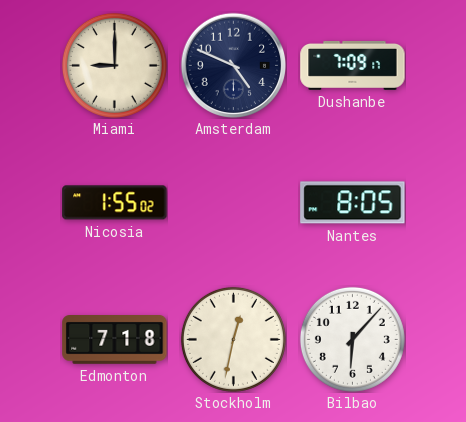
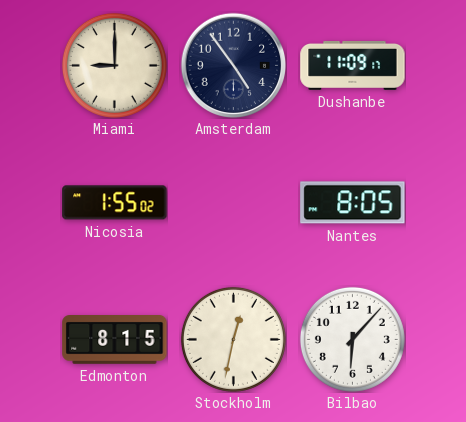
Amsterdam: 4:49 -> 4:54 (233, 65)
Dushanbe: 7:09 -> 11:09 (353, 65)
Edmonton: 7:18 -> 8:15 (115, 340)
